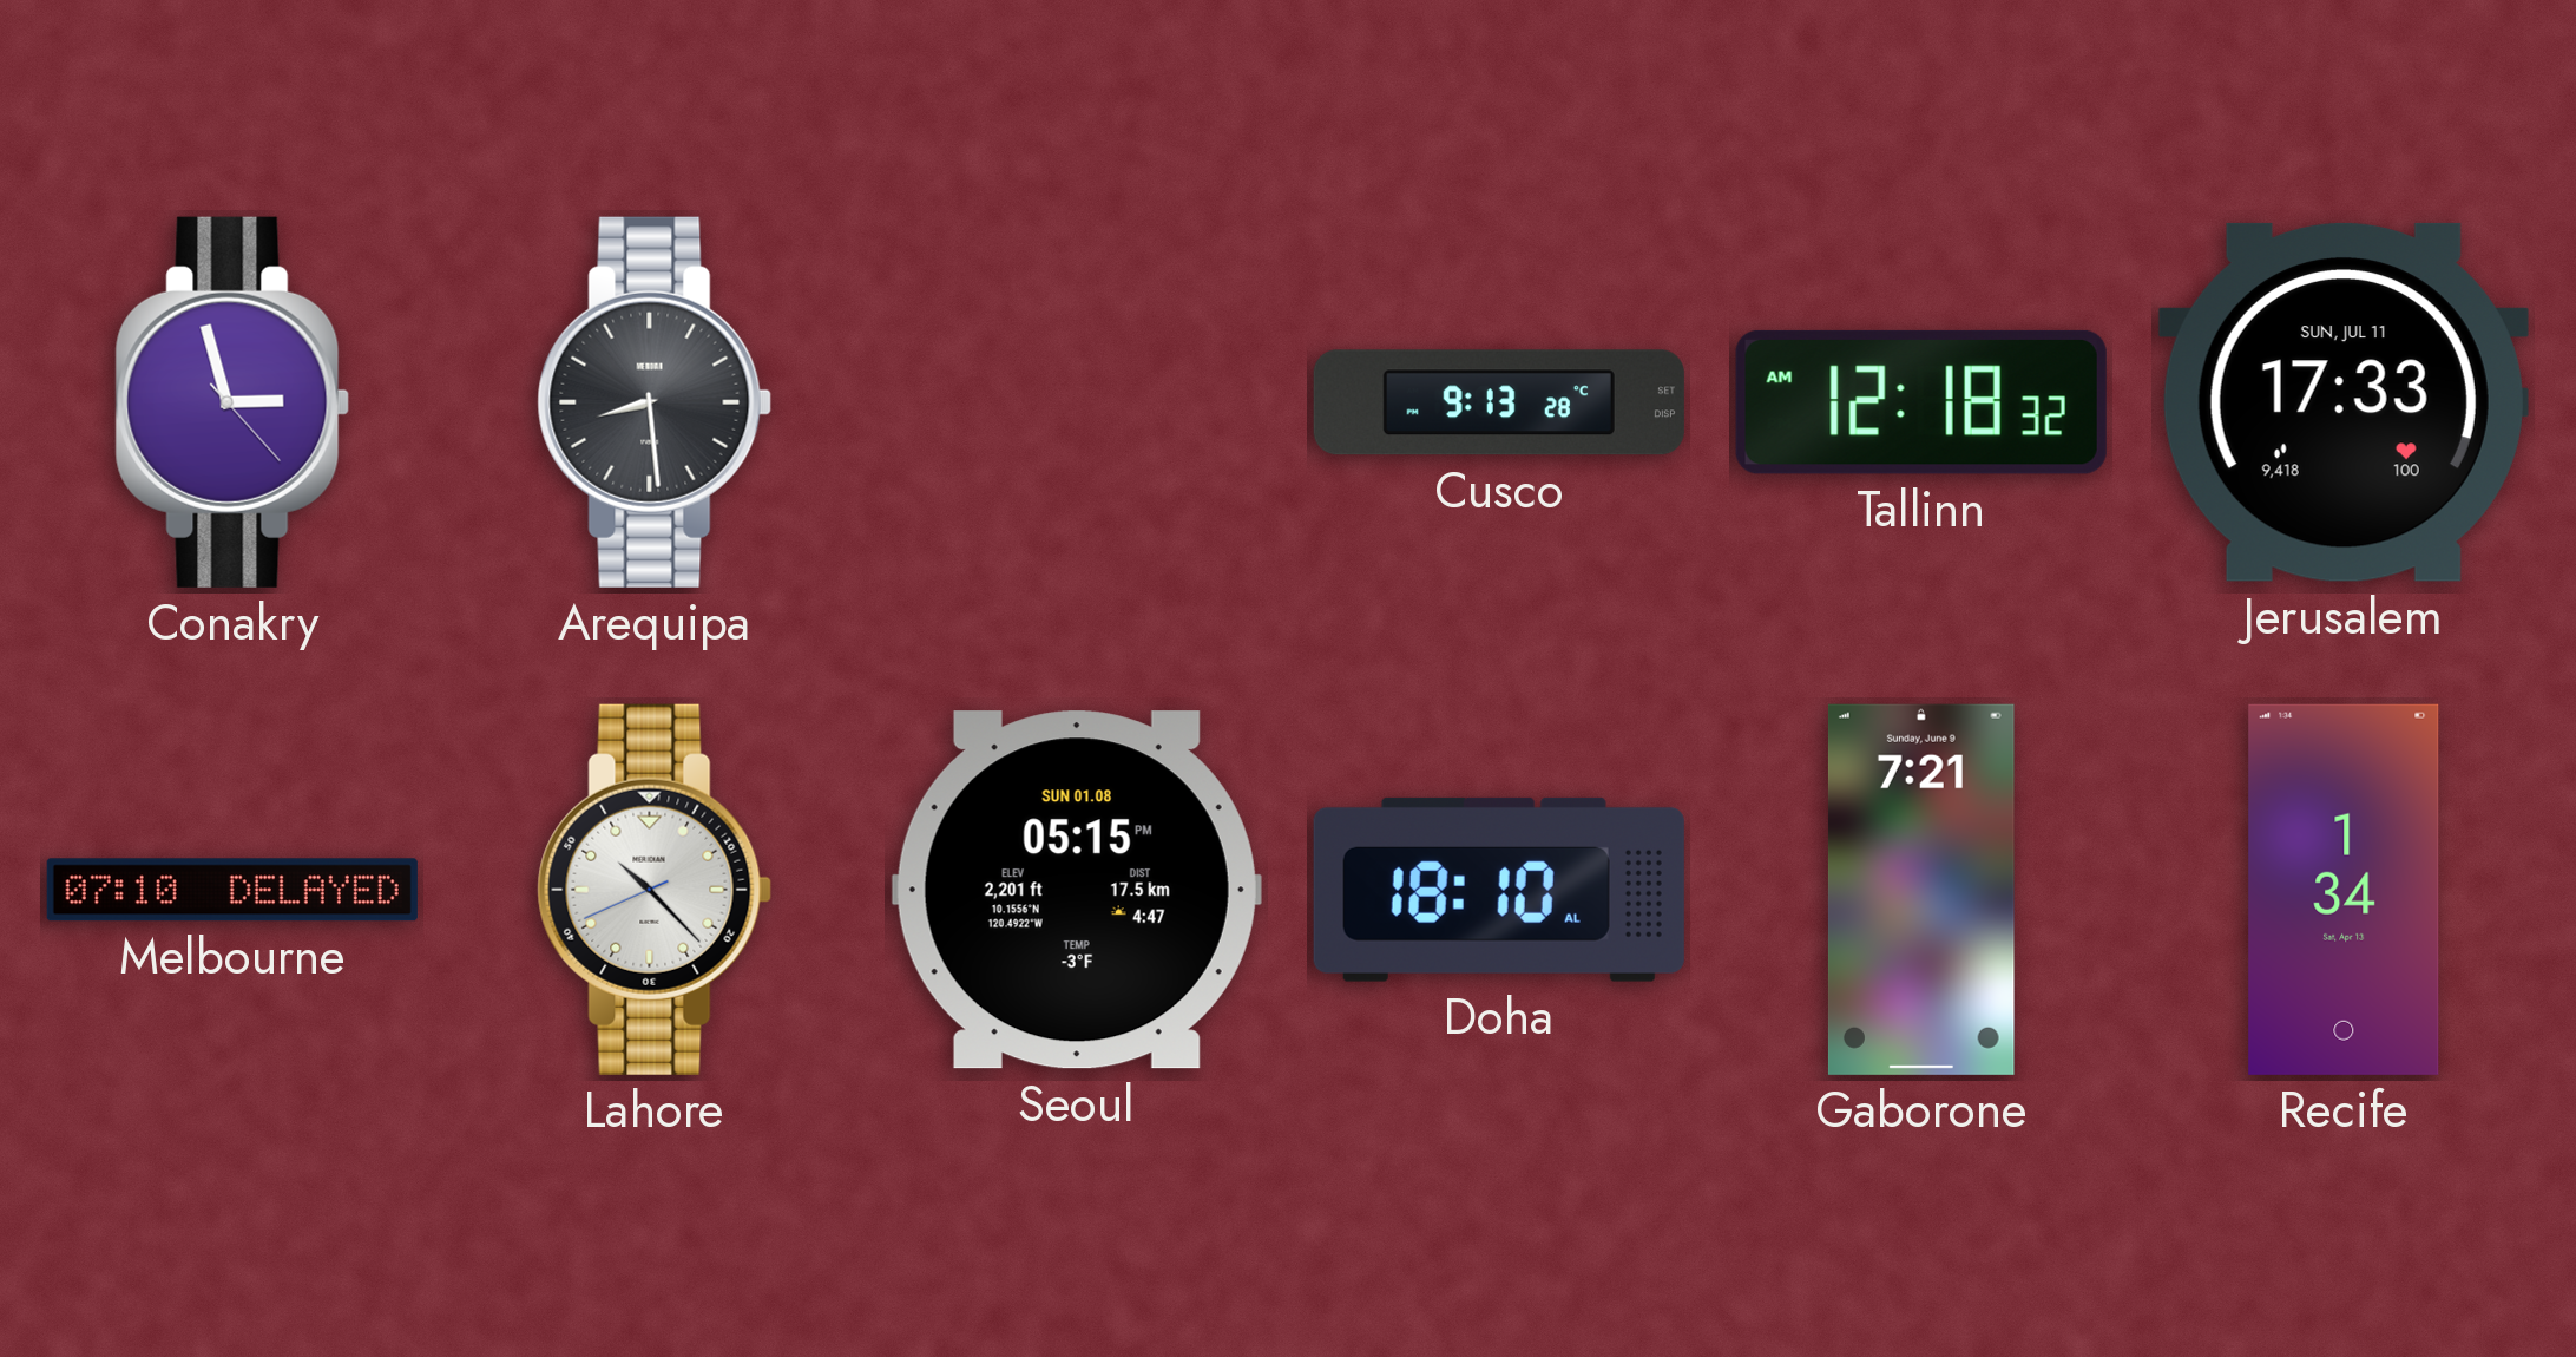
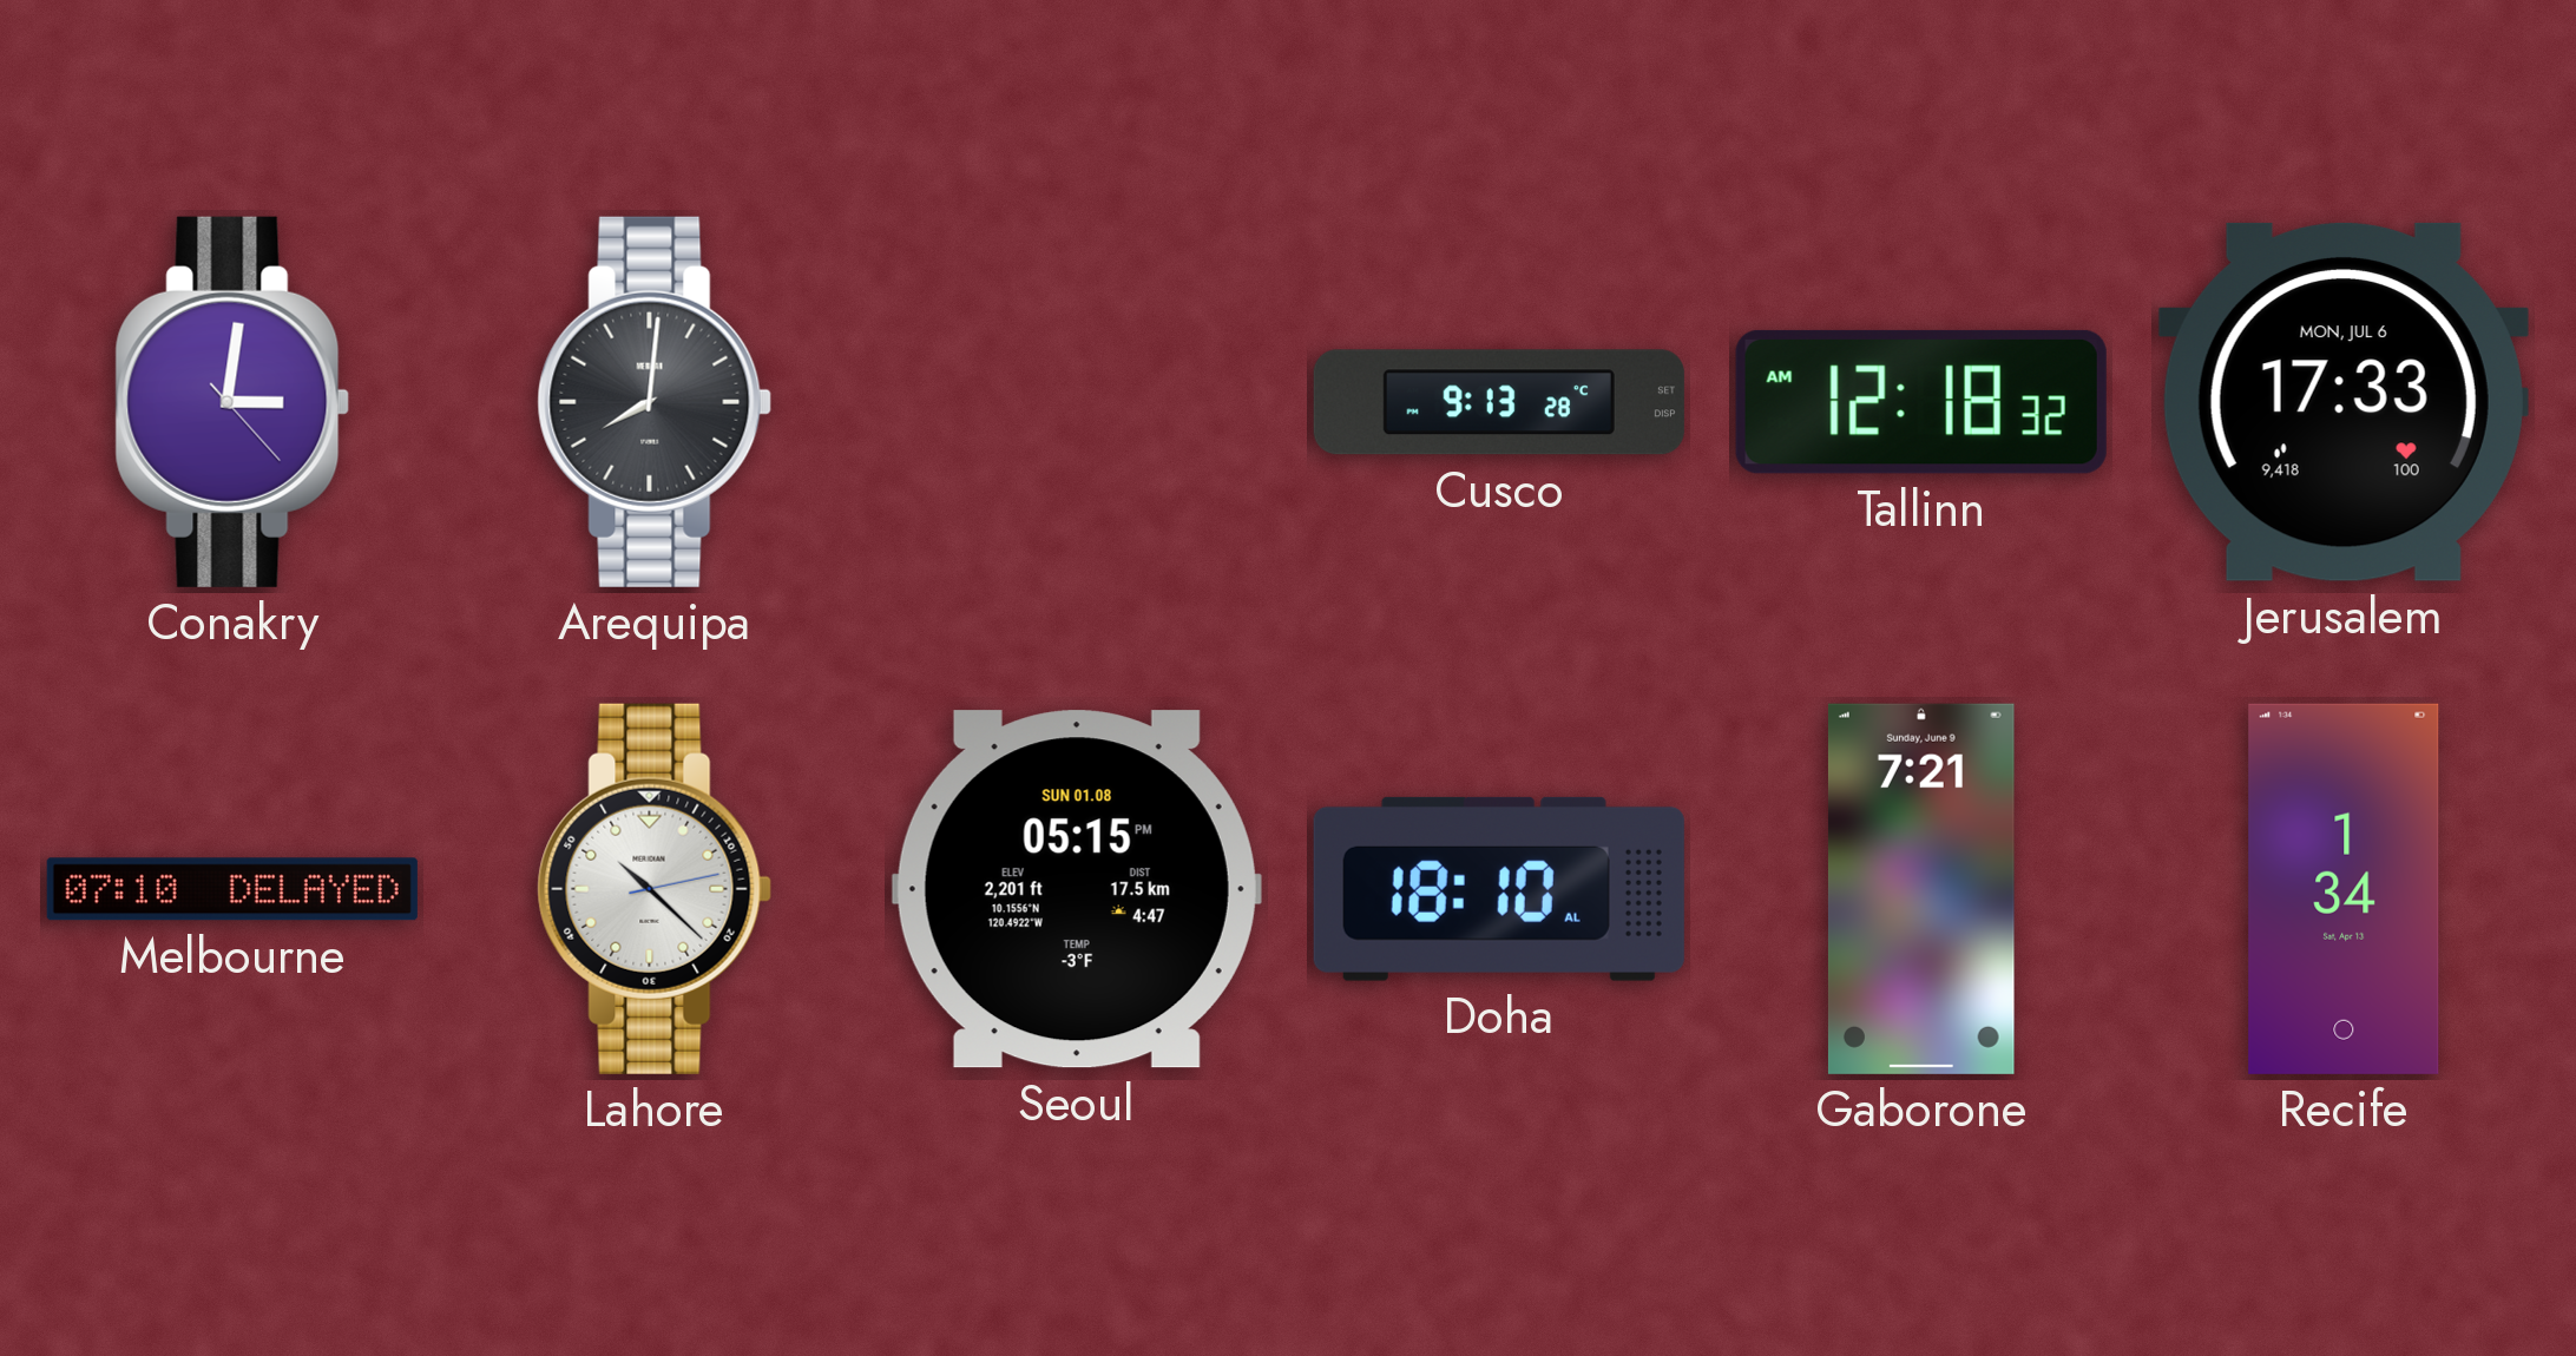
Conakry: 2:57 -> 3:01 (232, 402)
Arequipa: 8:29 -> 8:01 (655, 402)
Jerusalem date: SUN, JUL 11 -> MON, JUL 6 (2344, 402)
Lahore: 10:22:41 -> 10:22:13 (655, 889)
